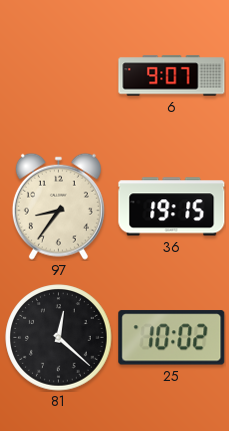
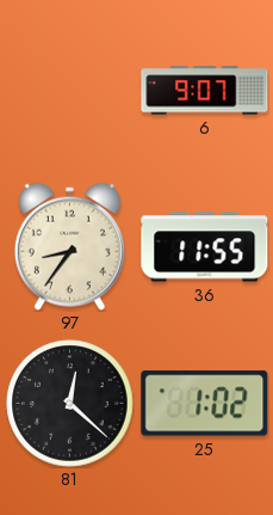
36: 19:15 -> 11:55 (205, 247)
25: 10:02 -> 1:02 (205, 404)
